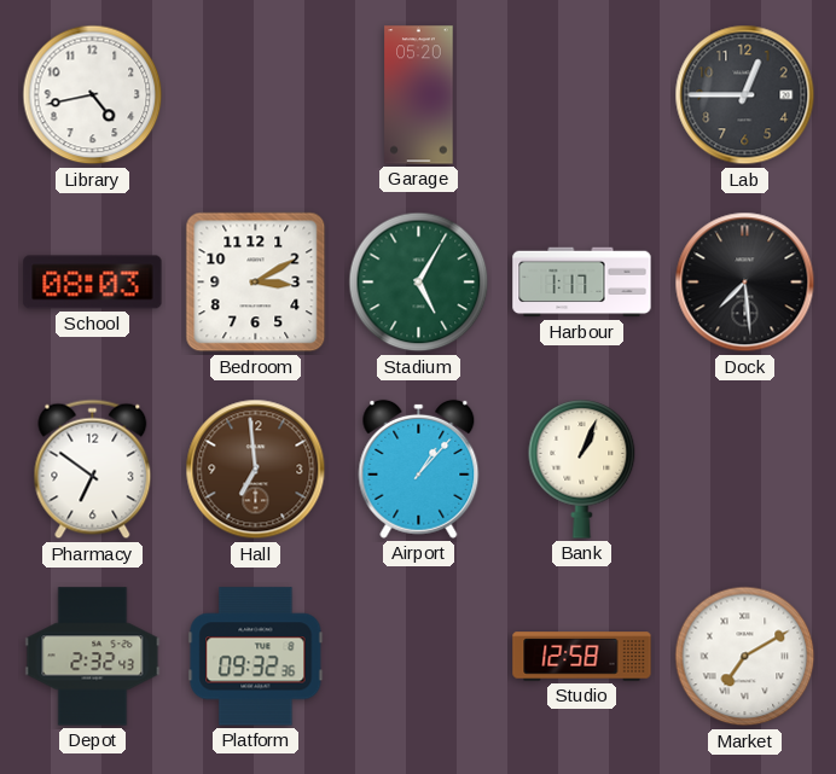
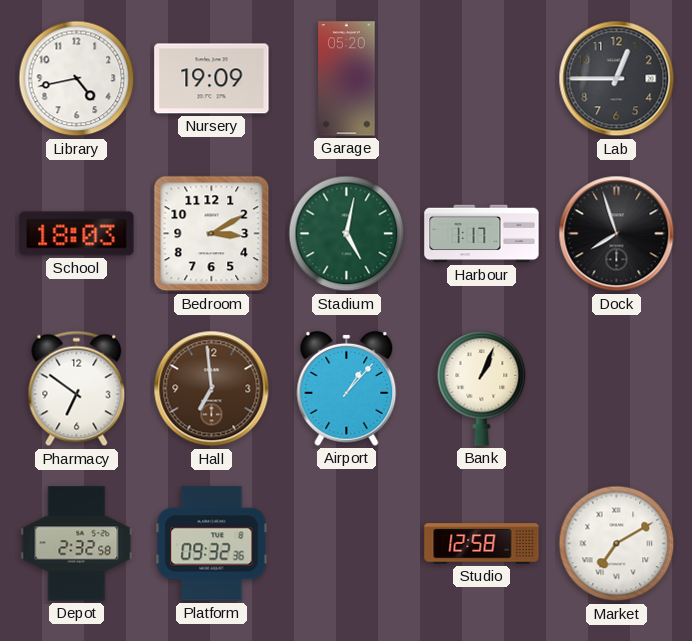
Nursery: none -> 19:09 (212, 79)
School: 08:03 -> 18:03 (77, 234)
Stadium: 5:05 -> 5:02 (347, 234)
Dock: 7:29 -> 7:57 (617, 234)
Depot: 2:32:43 -> 2:32:58 (77, 544)
